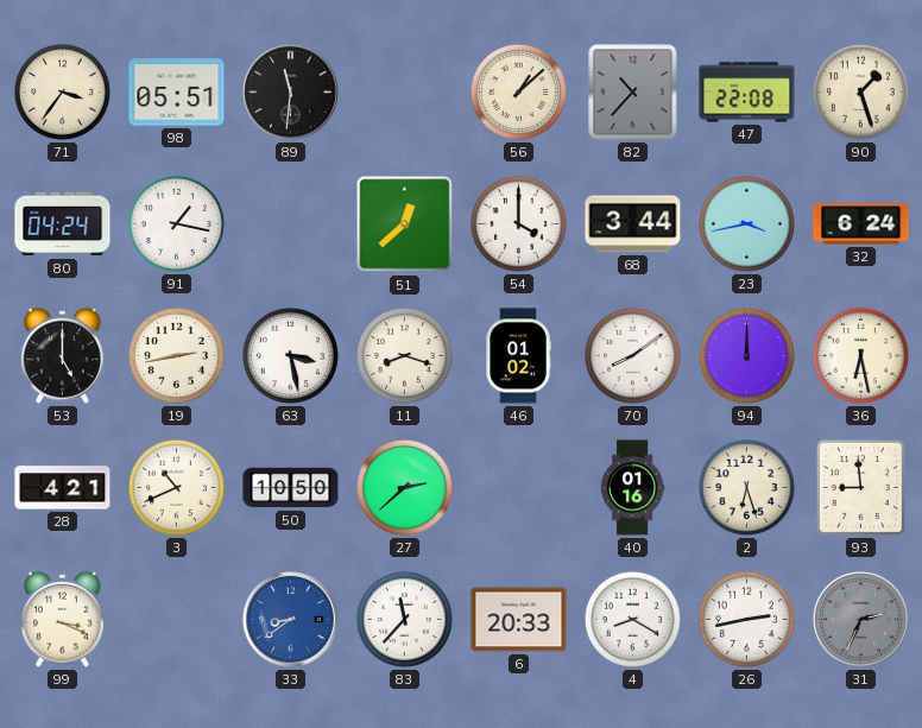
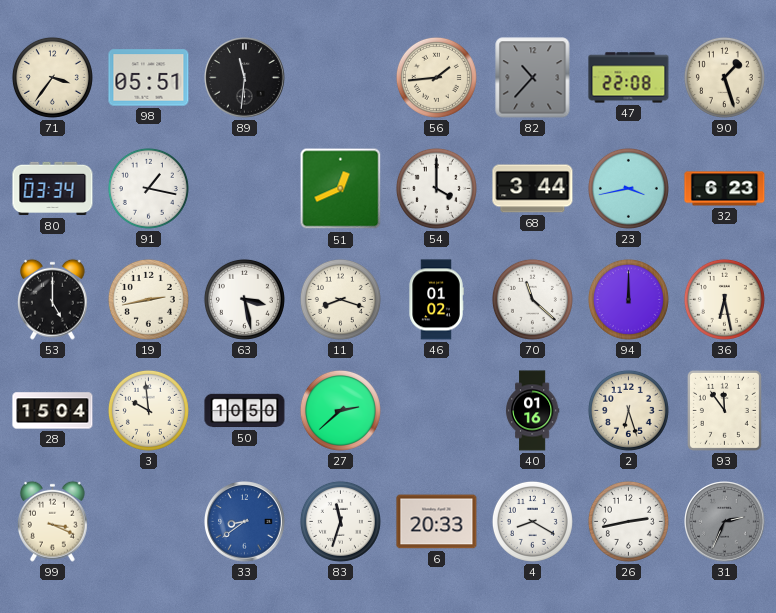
56: 1:08 -> 1:44 (436, 77)
80: 04:24 -> 03:34 (53, 189)
51: 12:38 -> 12:41 (341, 189)
32: 6:24 -> 6:23 (725, 189)
70: 8:09 -> 11:22 (532, 299)
28: 4:21 -> 15:04 (53, 411)
3: 10:41 -> 9:59 (148, 410)
93: 8:59 -> 11:54 (724, 410)
83: 11:37 -> 11:33 (340, 521)
